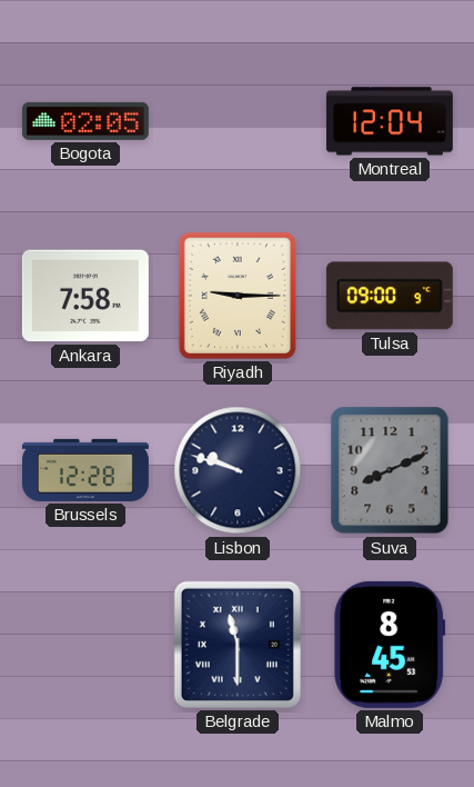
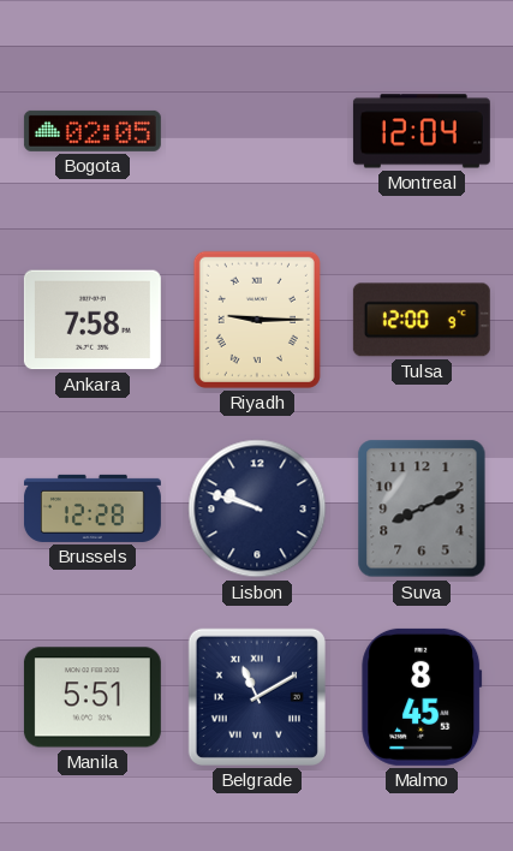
Tulsa: 09:00 -> 12:00 (422, 320)
Manila: none -> 5:51 (93, 697)
Belgrade: 11:30 -> 11:10 (257, 697)
